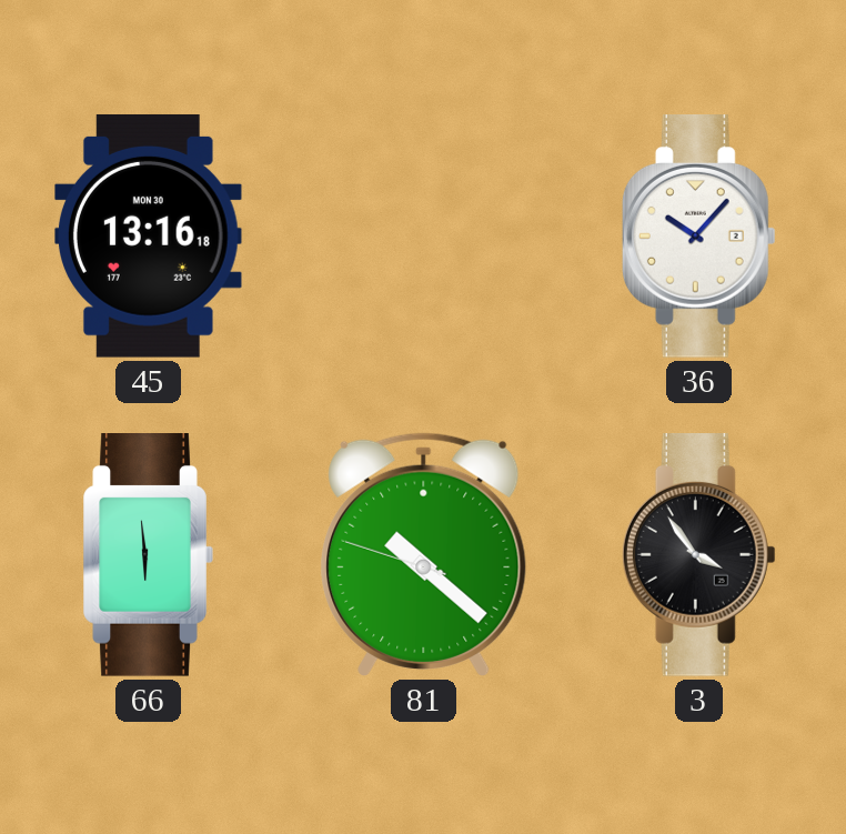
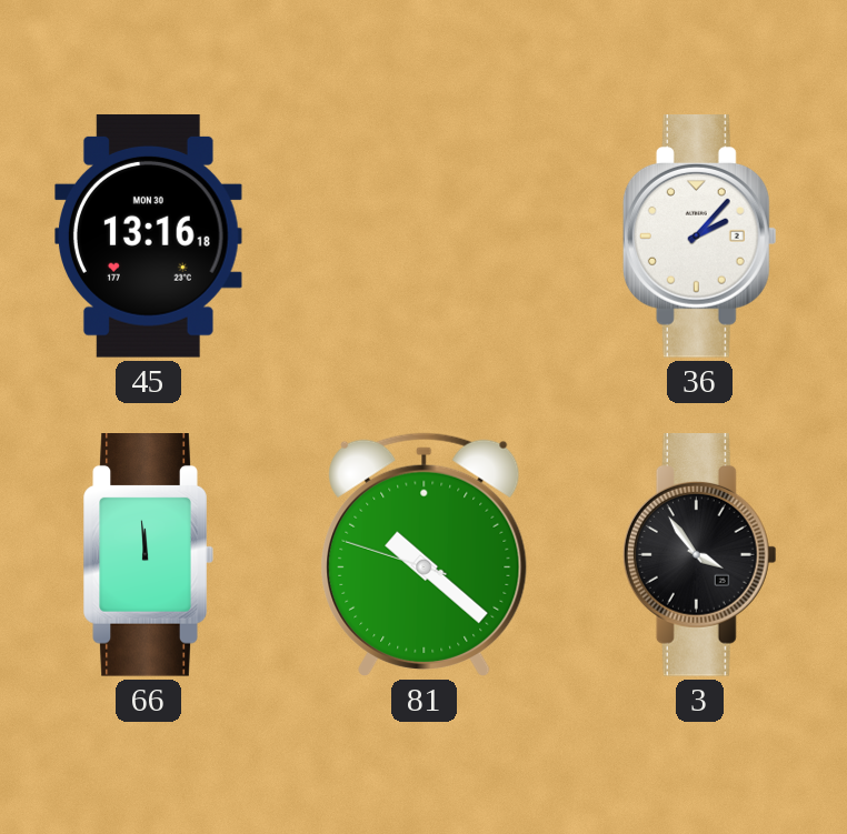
36: 10:07 -> 2:07 (699, 237)
66: 5:59 -> 11:59 (148, 555)
